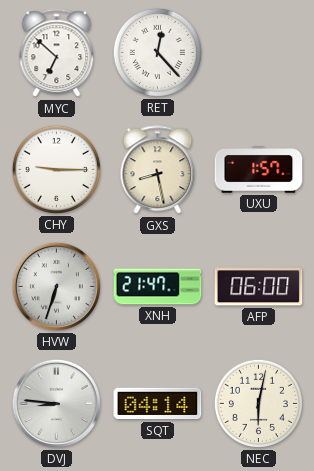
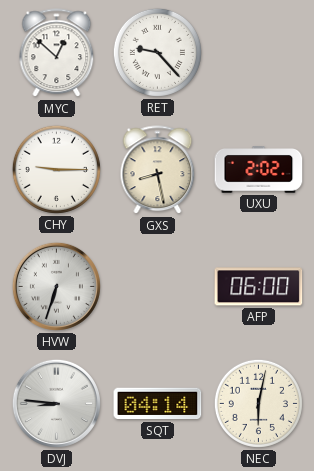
MYC: 6:52 -> 12:52 (57, 53)
RET: 12:23 -> 9:23 (157, 52)
UXU: 1:57 -> 2:02 (259, 170)
XNH: 21:47 -> none (158, 287)
